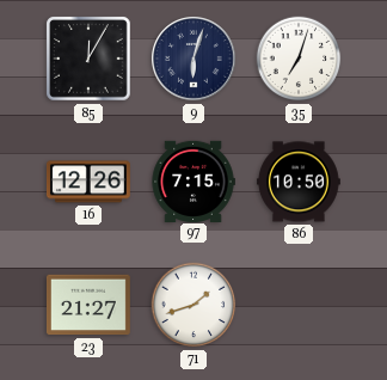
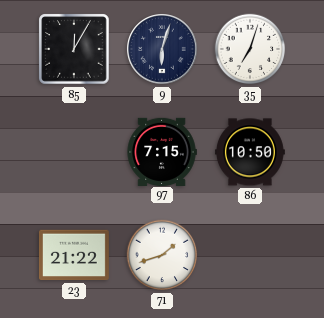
16: 12:26 -> none (88, 182)
23: 21:27 -> 21:22 (74, 255)
